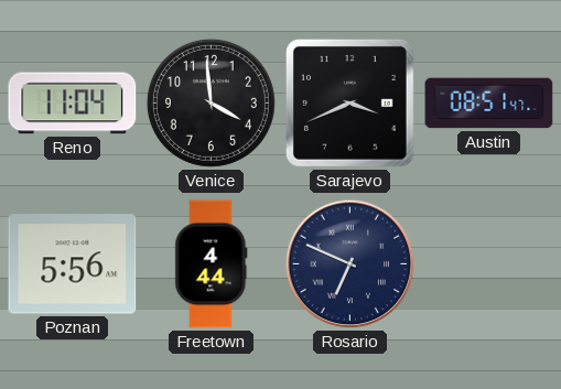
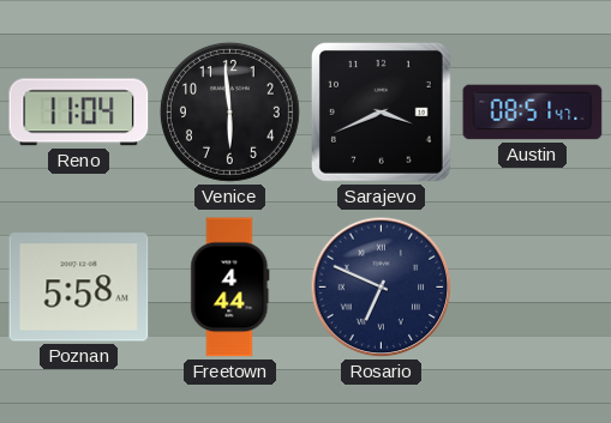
Venice: 3:59 -> 5:59 (229, 111)
Poznan: 5:56 -> 5:58 (79, 288)
